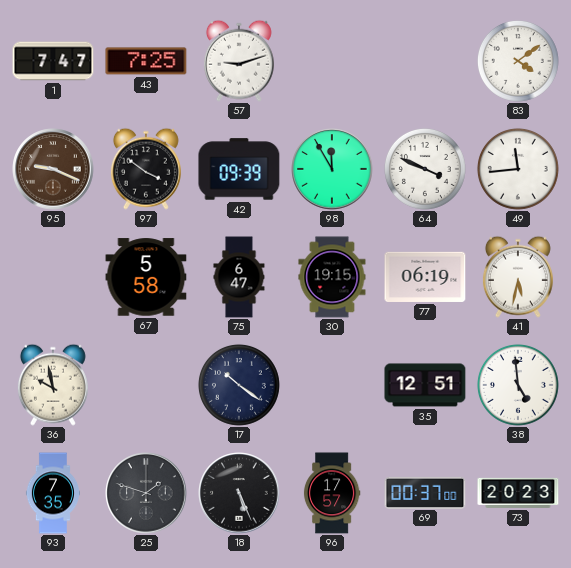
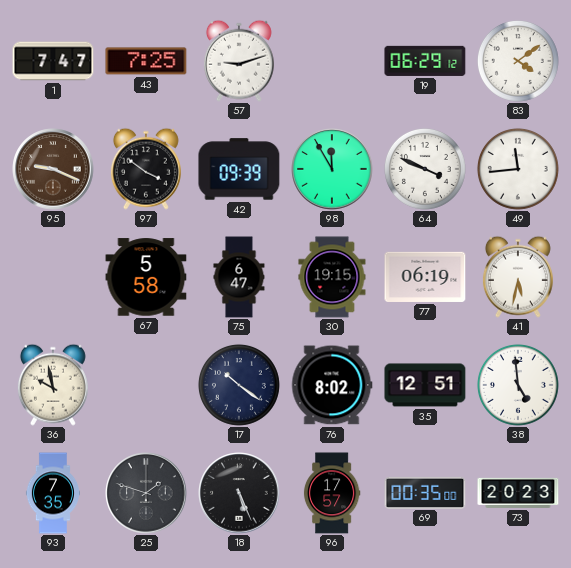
19: none -> 06:29 (425, 61)
76: none -> 8:02 (332, 385)
69: 00:37 -> 00:35 (425, 492)
